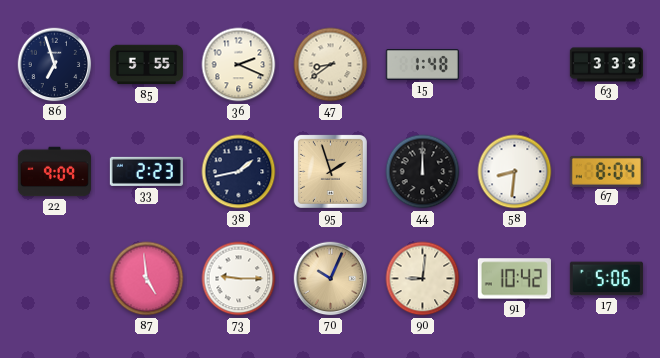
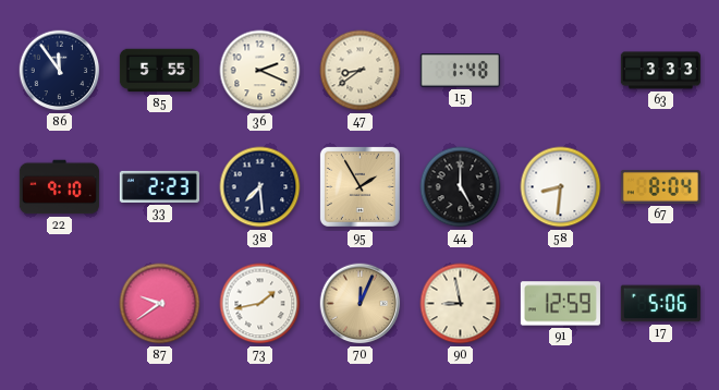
86: 6:57 -> 11:54 (60, 71)
22: 9:09 -> 9:10 (59, 187)
38: 1:43 -> 7:29 (260, 187)
95: 1:57 -> 1:55 (359, 186)
44: 12:00 -> 5:00 (461, 187)
87: 4:59 -> 9:39 (160, 304)
73: 9:15 -> 1:43 (260, 304)
70: 10:04 -> 12:04 (361, 304)
90: 9:01 -> 8:58 (461, 304)
91: 10:42 -> 12:59 (560, 304)
